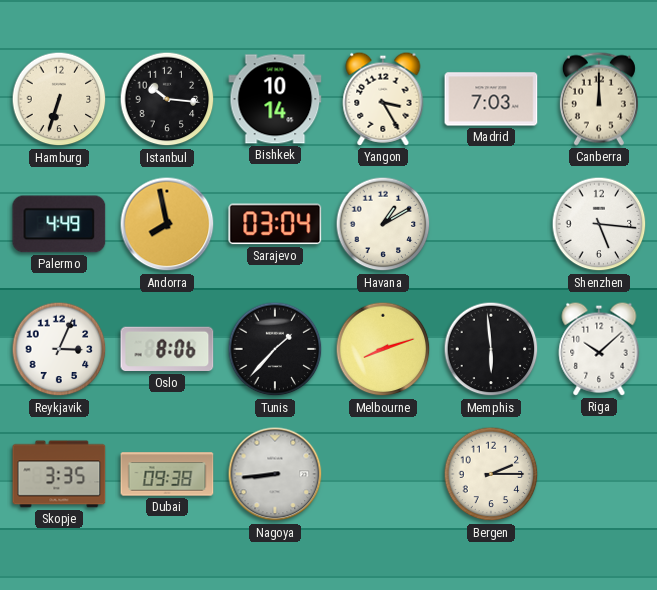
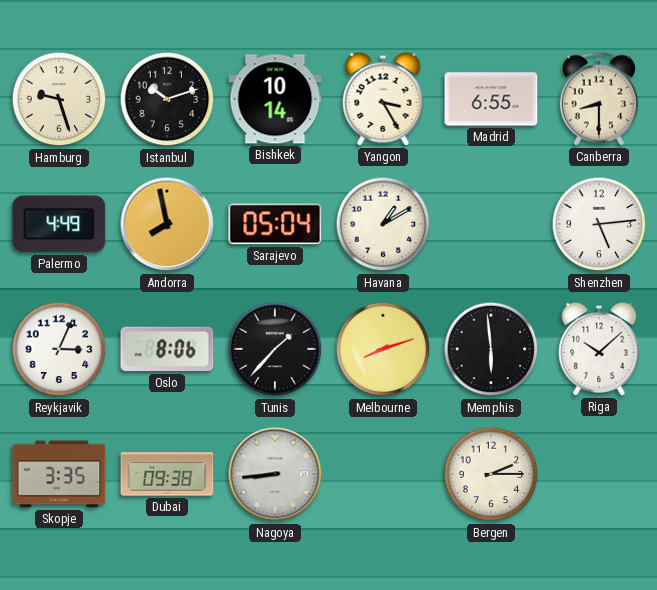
Hamburg: 6:33 -> 9:27 (59, 99)
Istanbul: 10:16 -> 10:12 (167, 99)
Madrid: 7:03 -> 6:55 (491, 99)
Canberra: 12:00 -> 8:30 (599, 99)
Sarajevo: 03:04 -> 05:04 (275, 224)
Shenzhen: 5:16 -> 5:14 (599, 224)
